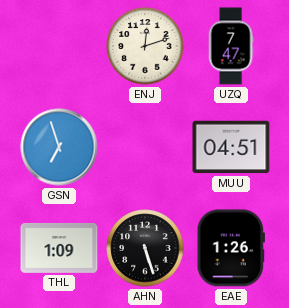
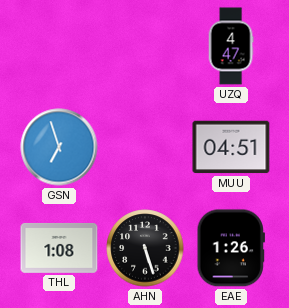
ENJ: 12:12 -> none (145, 46)
UZQ: 7:47 -> 4:47 (231, 46)
THL: 1:09 -> 1:08 (59, 248)
